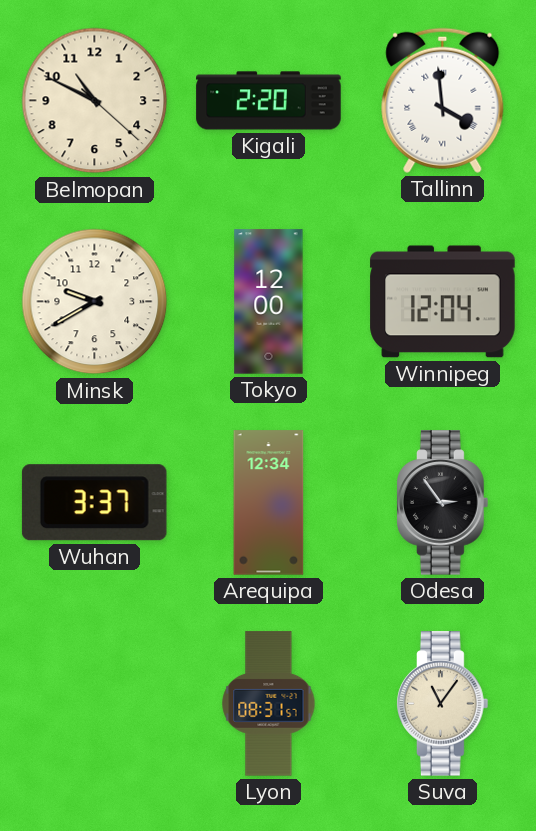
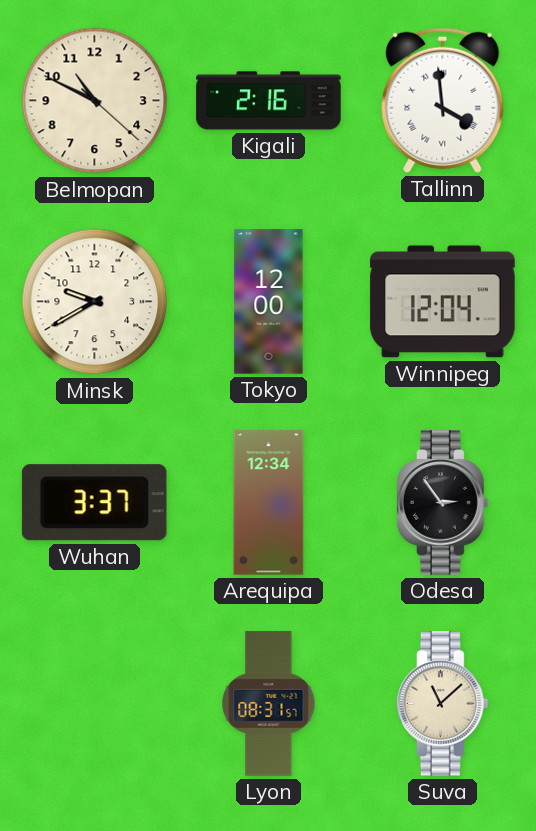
Kigali: 2:20 -> 2:16 (269, 101)
Suva: 11:06 -> 11:08 (443, 704)
